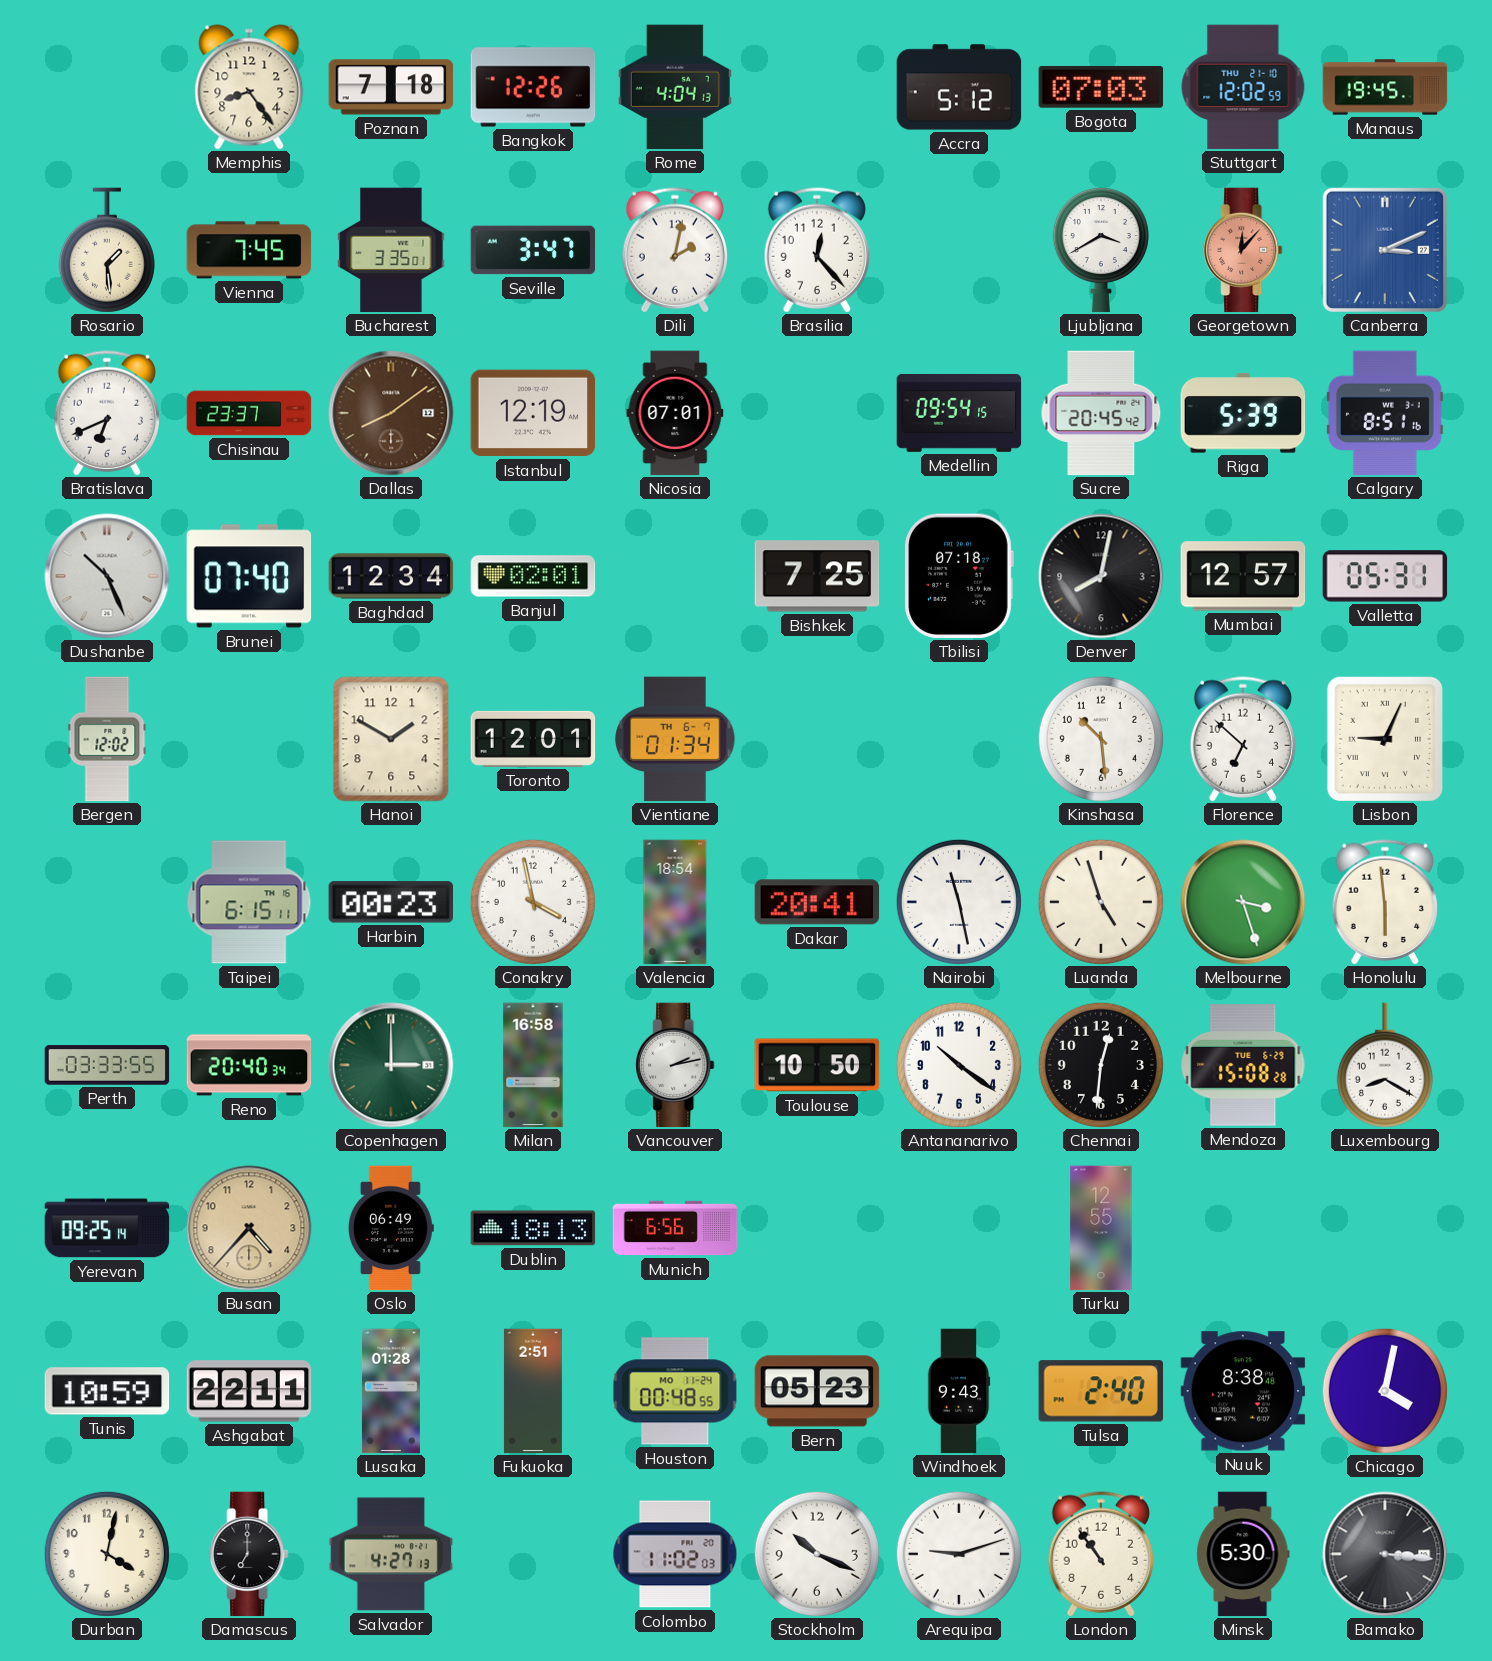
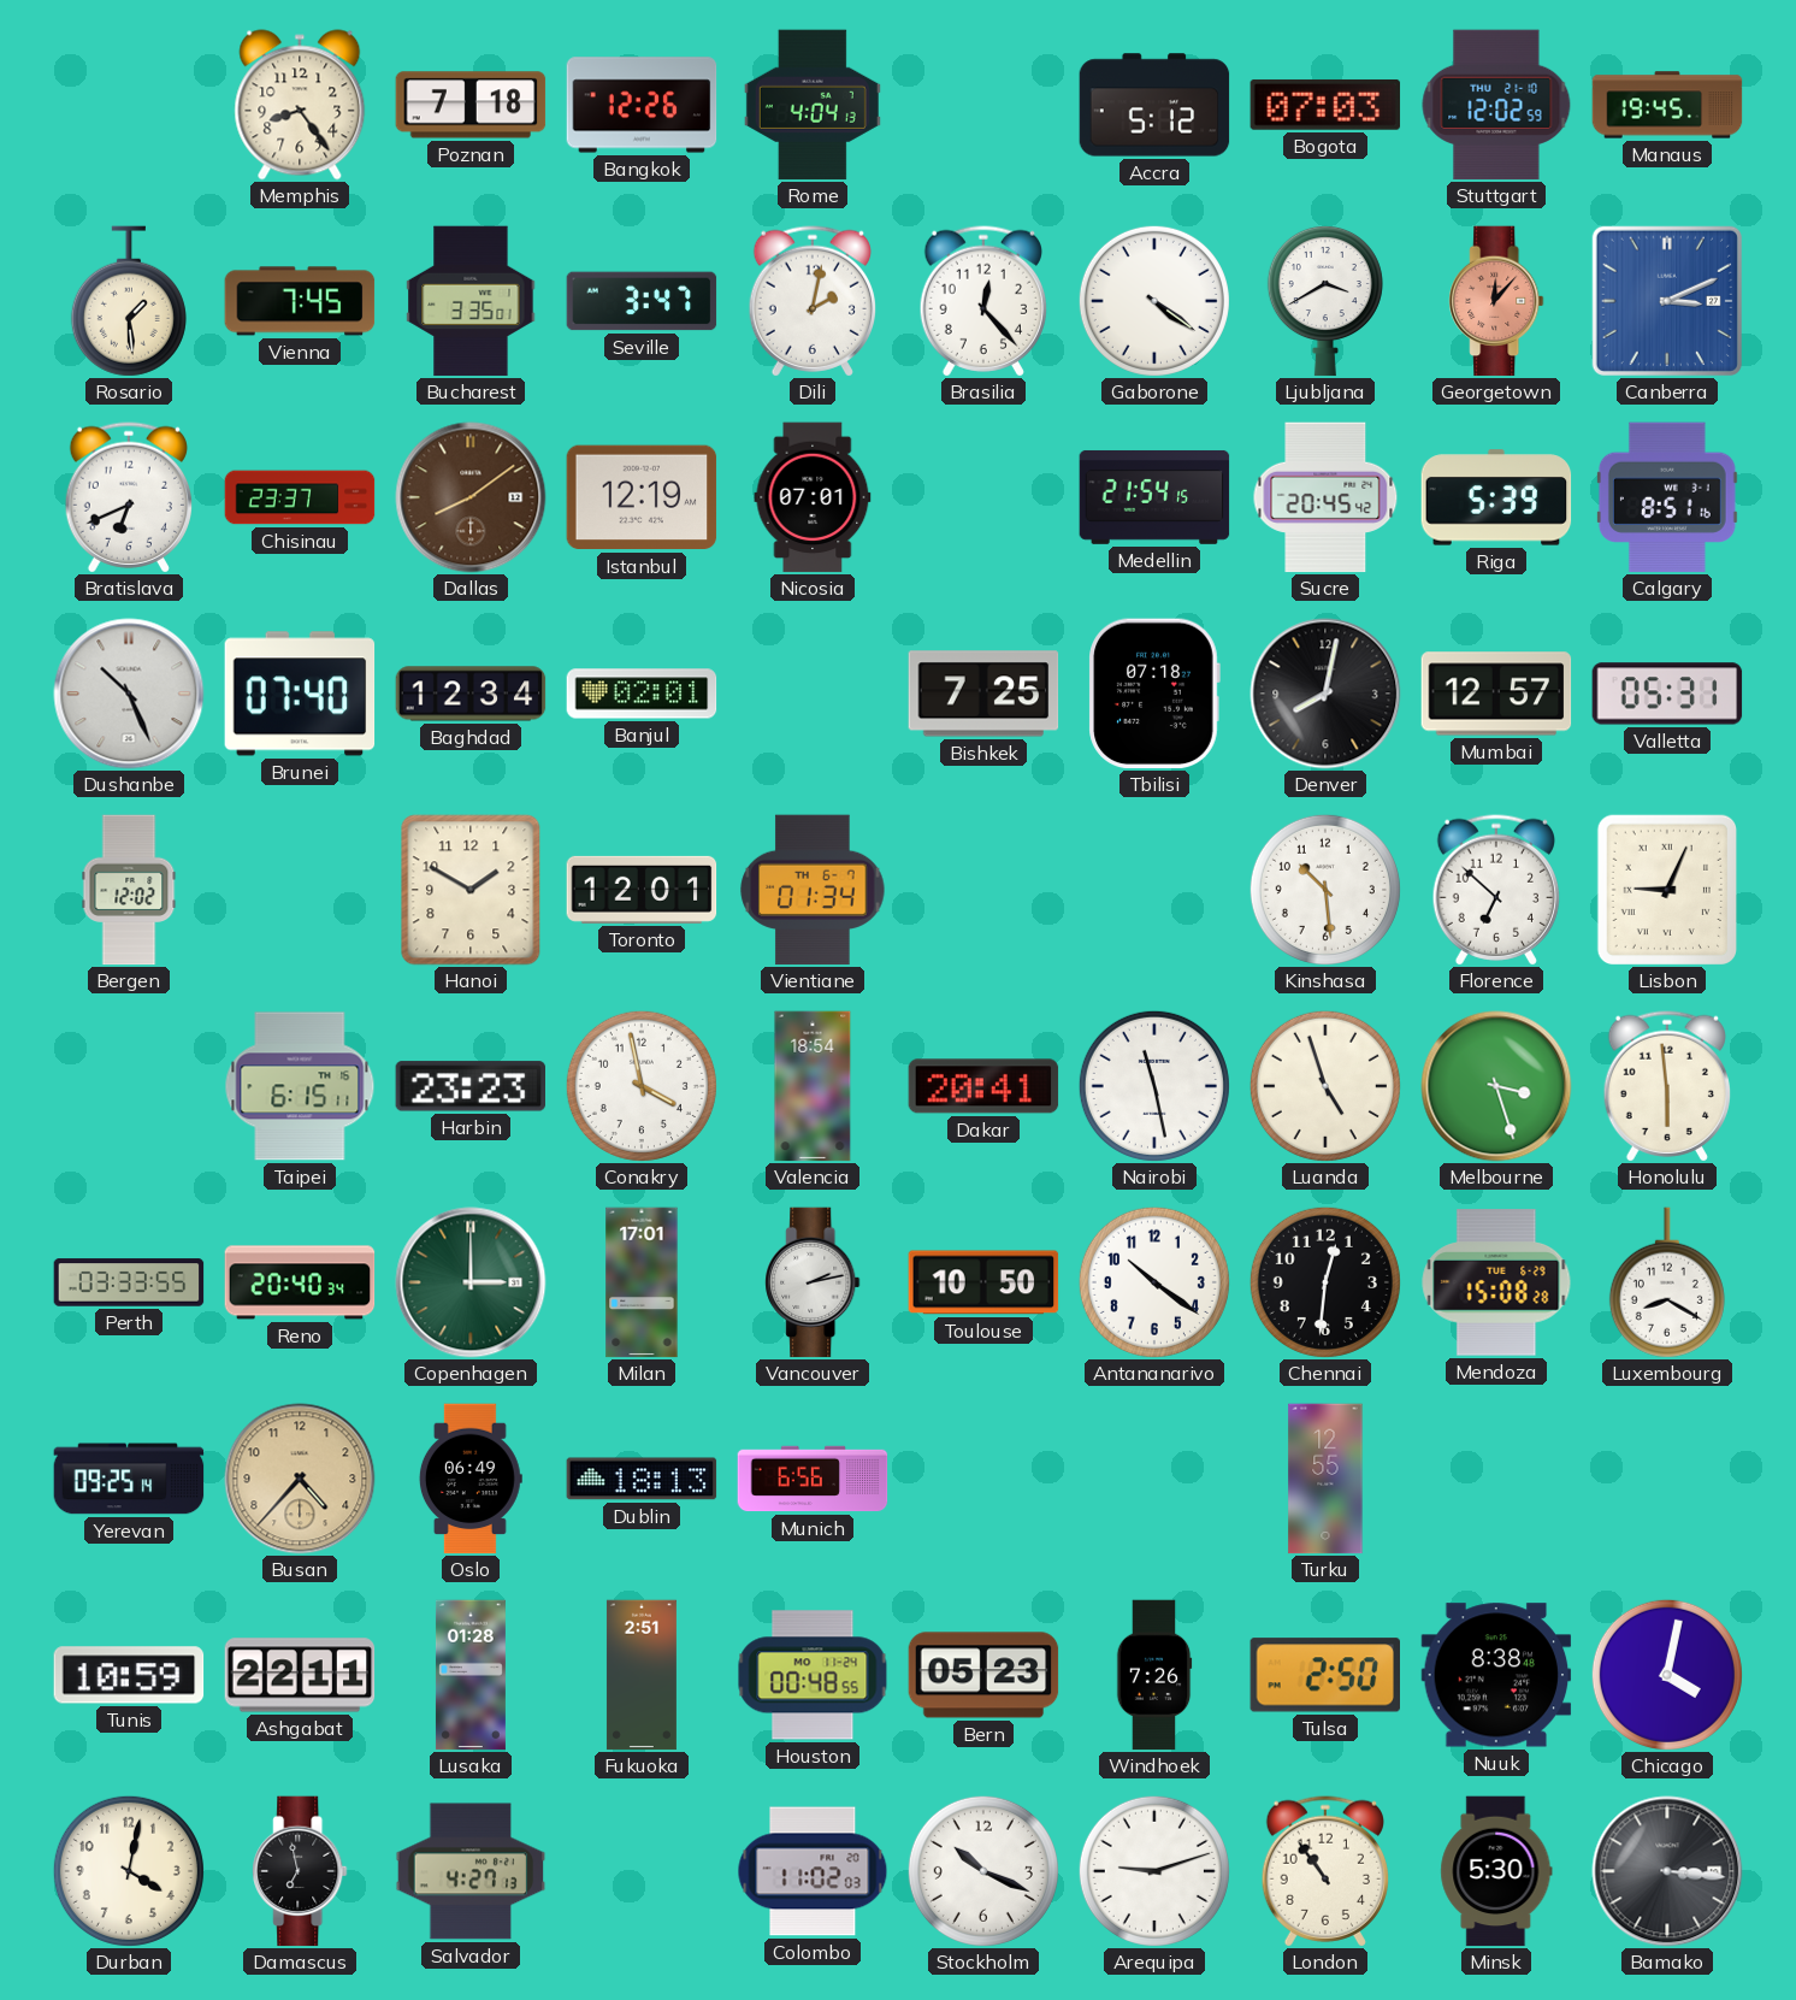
Gaborone: none -> 4:21 (1154, 301)
Medellin: 09:54 -> 21:54 (1154, 497)
Harbin: 00:23 -> 23:23 (471, 1086)
Milan: 16:58 -> 17:01 (642, 1282)
Windhoek: 9:43 -> 7:26 (1154, 1675)
Tulsa: 2:40 -> 2:50 (1324, 1675)
Damascus: 7:00 -> 6:58 (300, 1871)
